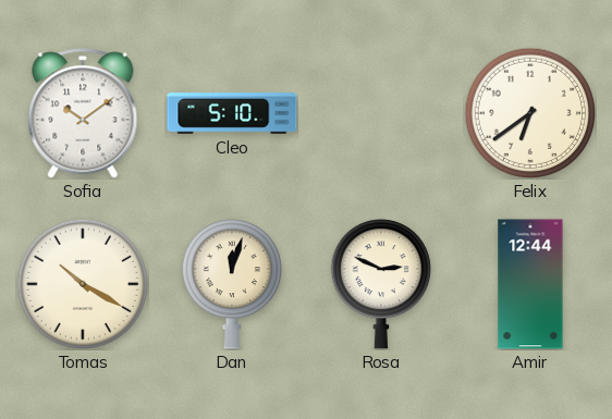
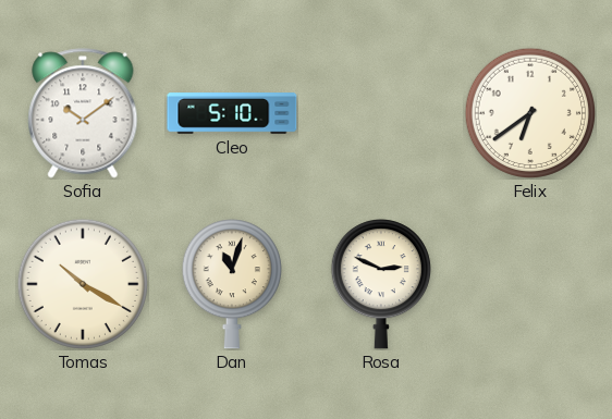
Dan: 12:03 -> 11:03 (232, 284)
Amir: 12:44 -> none (530, 284)
